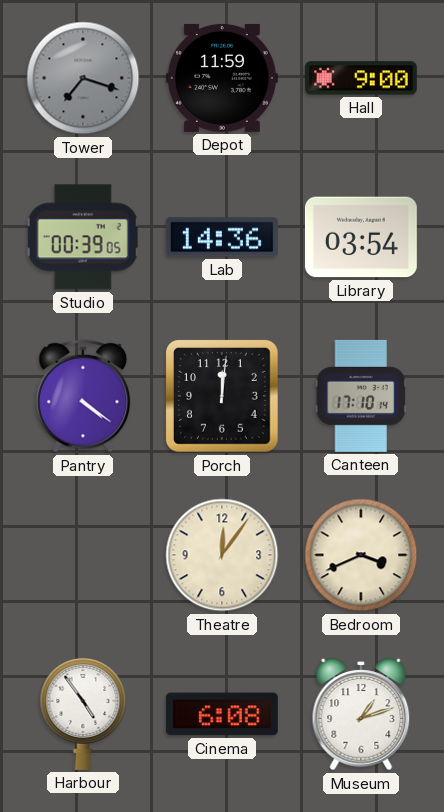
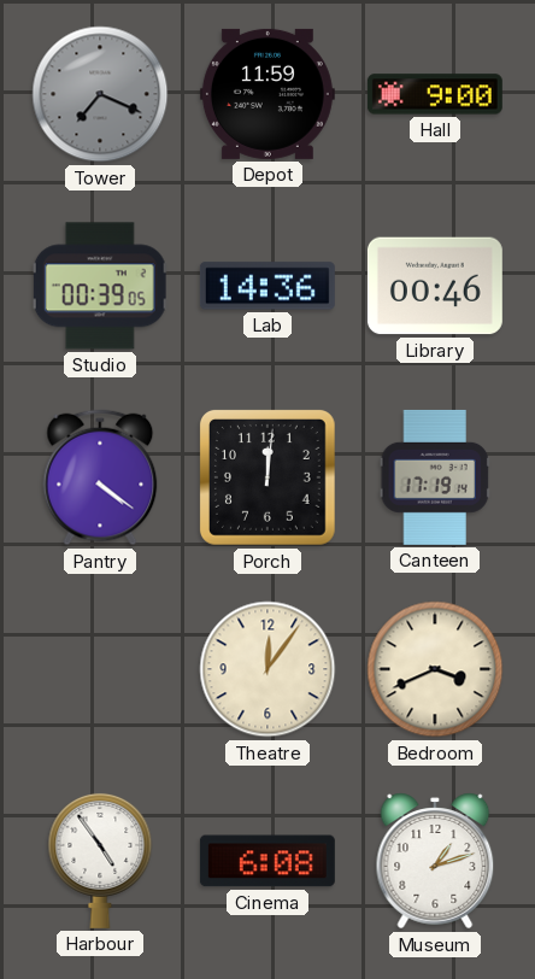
Tower: 7:18 -> 7:19 (100, 94)
Library: 03:54 -> 00:46 (435, 286)
Canteen: 17:10 -> 17:19 (435, 477)
